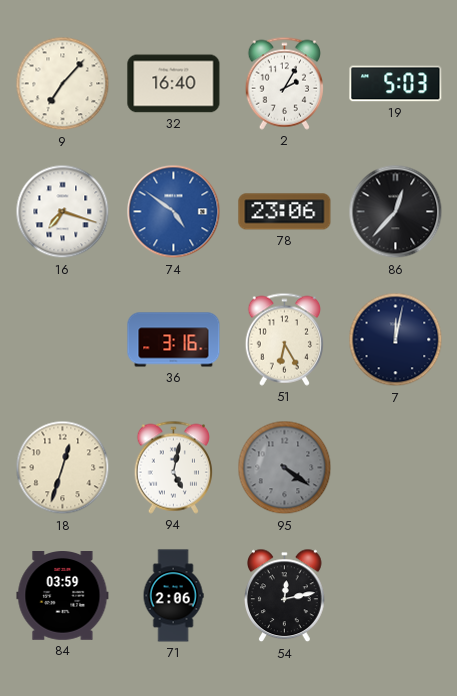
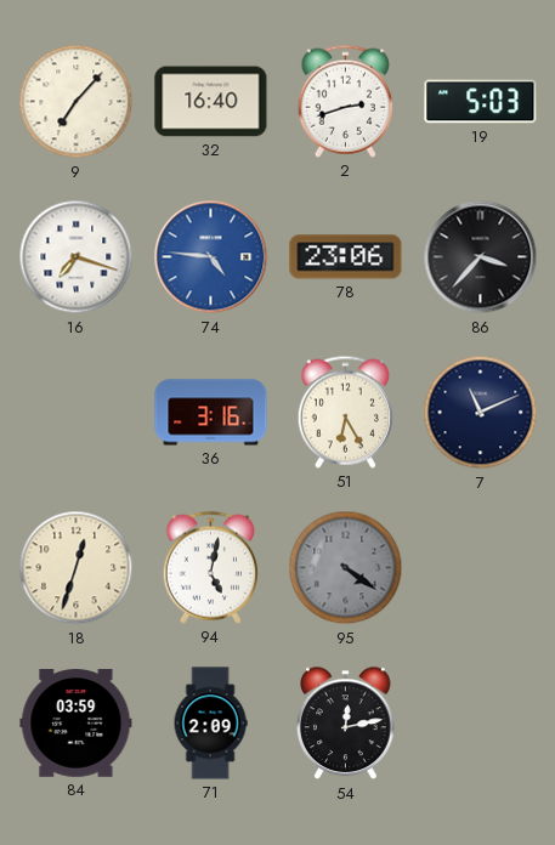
2: 2:05 -> 2:42 (345, 101)
74: 4:51 -> 4:46 (211, 257)
86: 12:37 -> 3:37 (481, 257)
7: 12:02 -> 11:11 (481, 413)
71: 2:06 -> 2:09 (210, 724)
